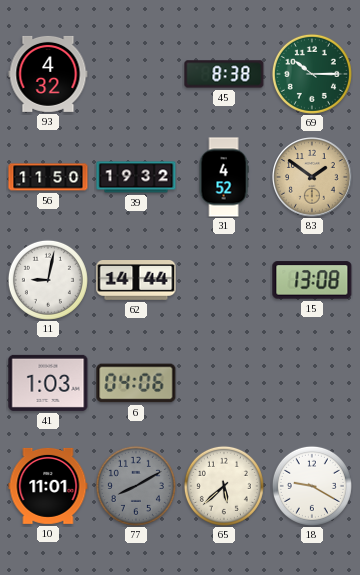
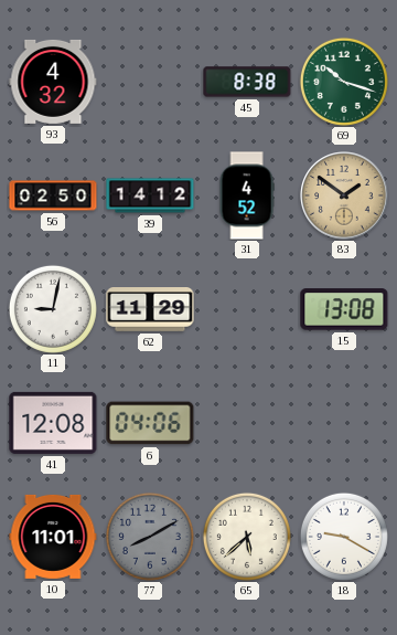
69: 10:15 -> 10:18 (344, 82)
56: 11:50 -> 02:50 (53, 195)
39: 19:32 -> 14:12 (150, 195)
62: 14:44 -> 11:29 (150, 310)
41: 1:03 -> 12:08 (53, 423)
